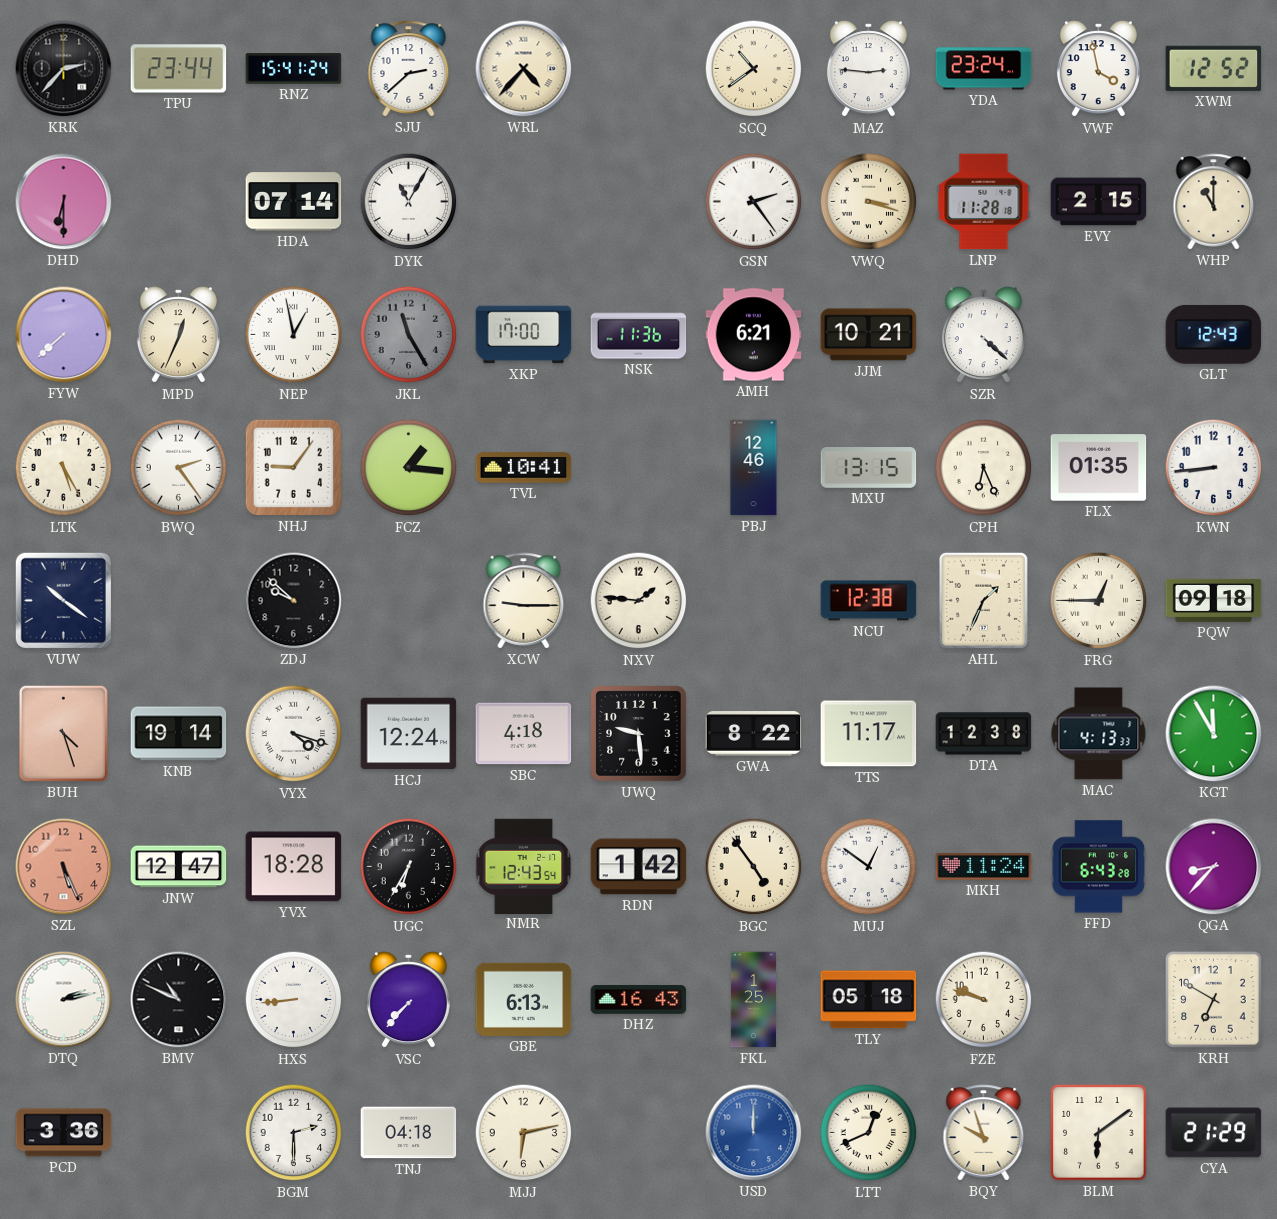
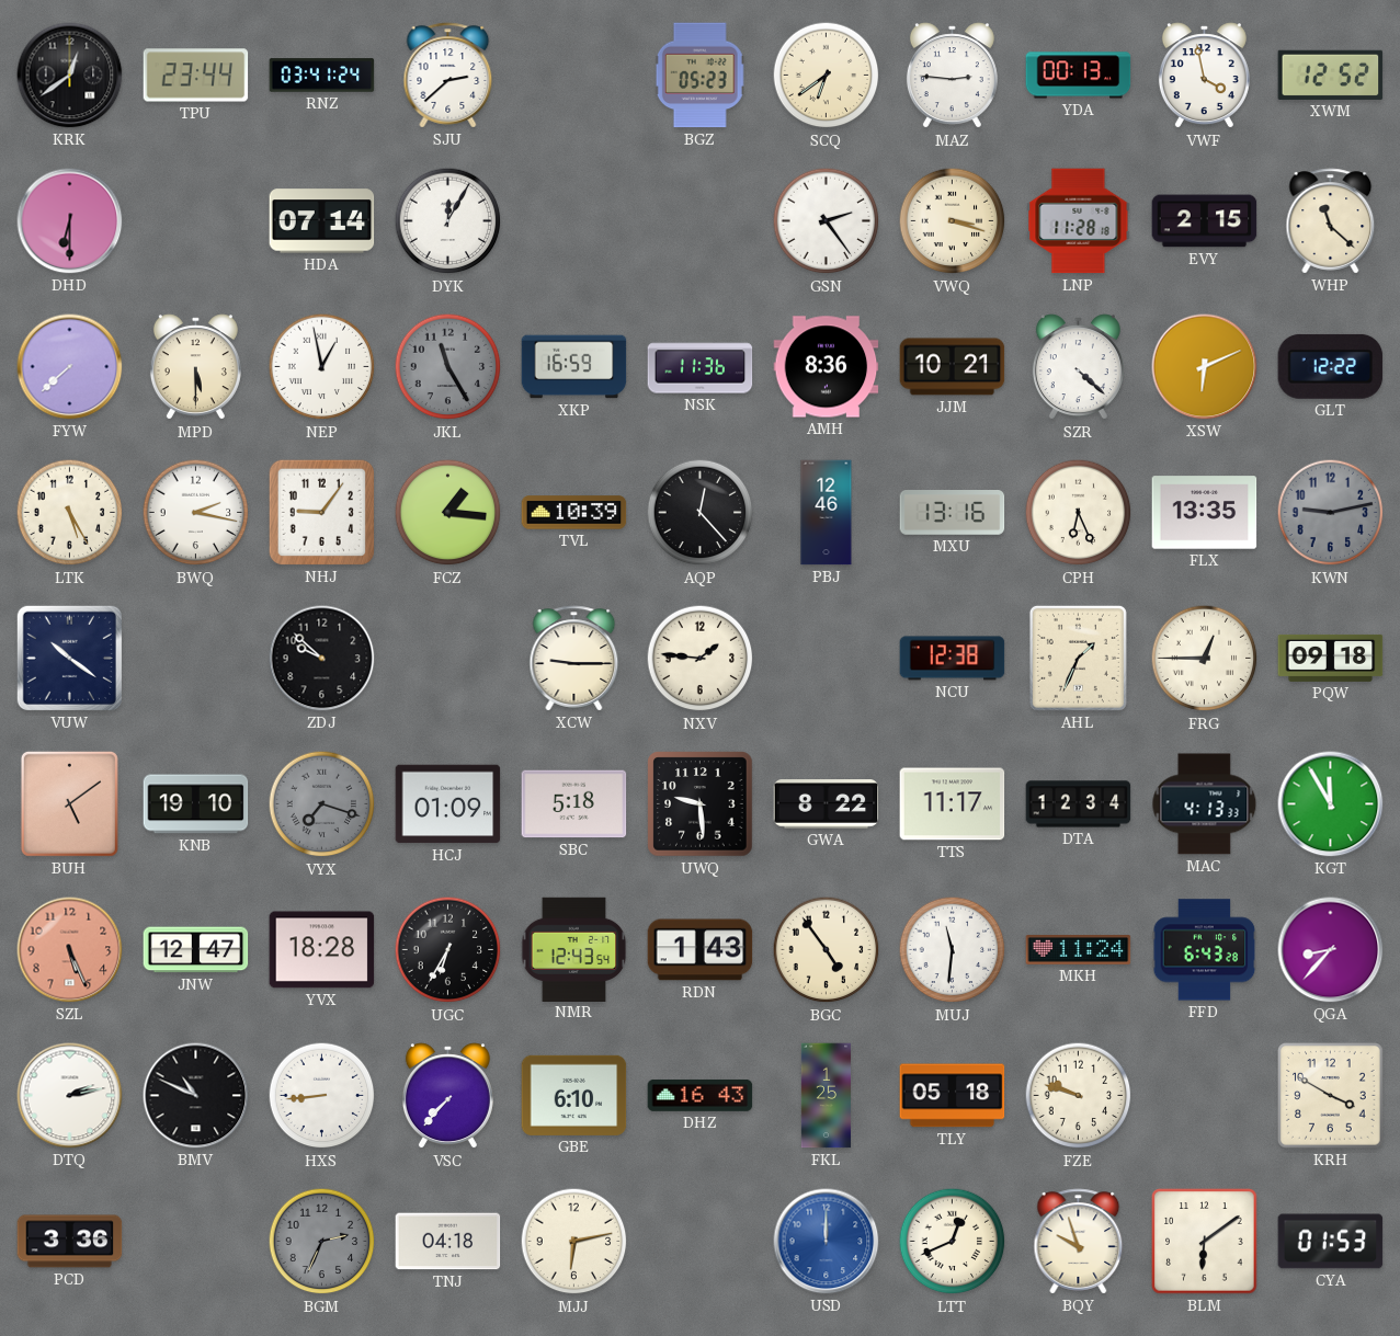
KRK: 2:37 -> 12:39 (70, 76)
RNZ: 15:41 -> 03:41 (322, 76)
WRL: 4:37 -> none (524, 69)
BGZ: none -> 05:23 (701, 76)
SCQ: 10:39 -> 6:39 (827, 76)
YDA: 23:24 -> 00:13 (1079, 76)
DYK: 11:05 -> 12:05 (448, 221)
WHP: 11:00 -> 11:22 (1331, 221)
MPD: 12:34 -> 5:30 (195, 367)
XKP: 17:00 -> 16:59 (574, 367)
AMH: 6:21 -> 8:36 (827, 367)
XSW: none -> 6:11 (1205, 367)
GLT: 12:43 -> 12:22 (1331, 366)
BWQ: 2:24 -> 2:17 (196, 513)
TVL: 10:41 -> 10:39 (574, 513)
AQP: none -> 12:23 (701, 513)
MXU: 13:15 -> 13:16 (953, 513)
FLX: 01:35 -> 13:35 (1205, 513)
KWN: 8:44 -> 9:13 (1331, 513)
KWN dial: white -> grey (1331, 513)
BUH: 4:27 -> 5:09 (69, 803)
KNB: 19:14 -> 19:10 (196, 804)
VYX: 4:18 -> 7:18 (322, 804)
VYX dial: white -> grey (322, 804)
HCJ: 12:24 -> 01:09 (448, 804)
SBC: 4:18 -> 5:18 (574, 804)
DTA: 12:38 -> 12:34 (1079, 804)
RDN: 1:42 -> 1:43 (701, 950)
MUJ: 12:51 -> 11:31 (953, 950)
GBE: 6:13 -> 6:10 (574, 1095)
KRH: 6:50 -> 3:50 (1331, 1096)
BGM: 2:30 -> 2:34 (322, 1242)
BGM dial: white -> grey (322, 1242)
CYA: 21:29 -> 01:53 (1331, 1242)
